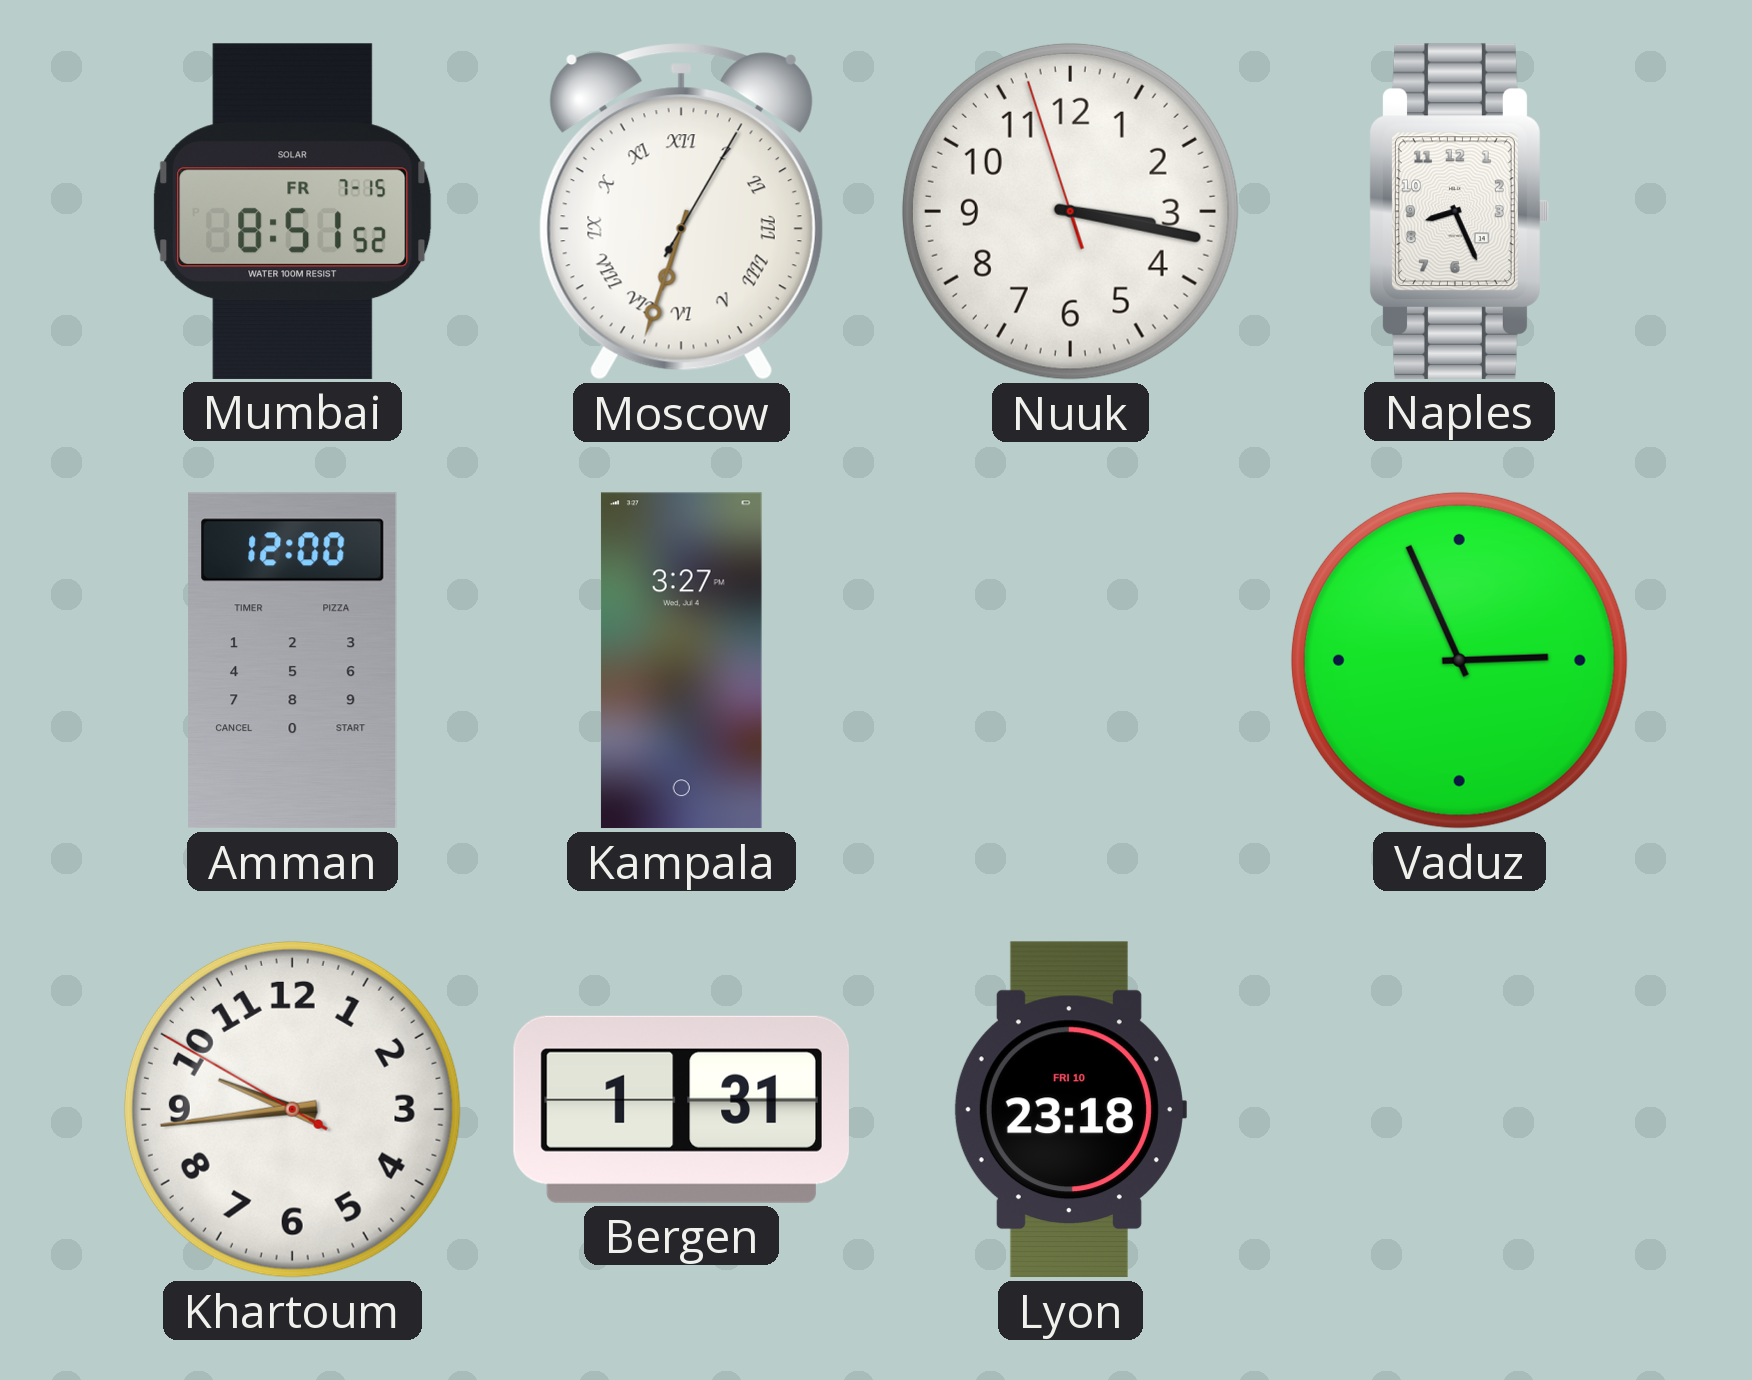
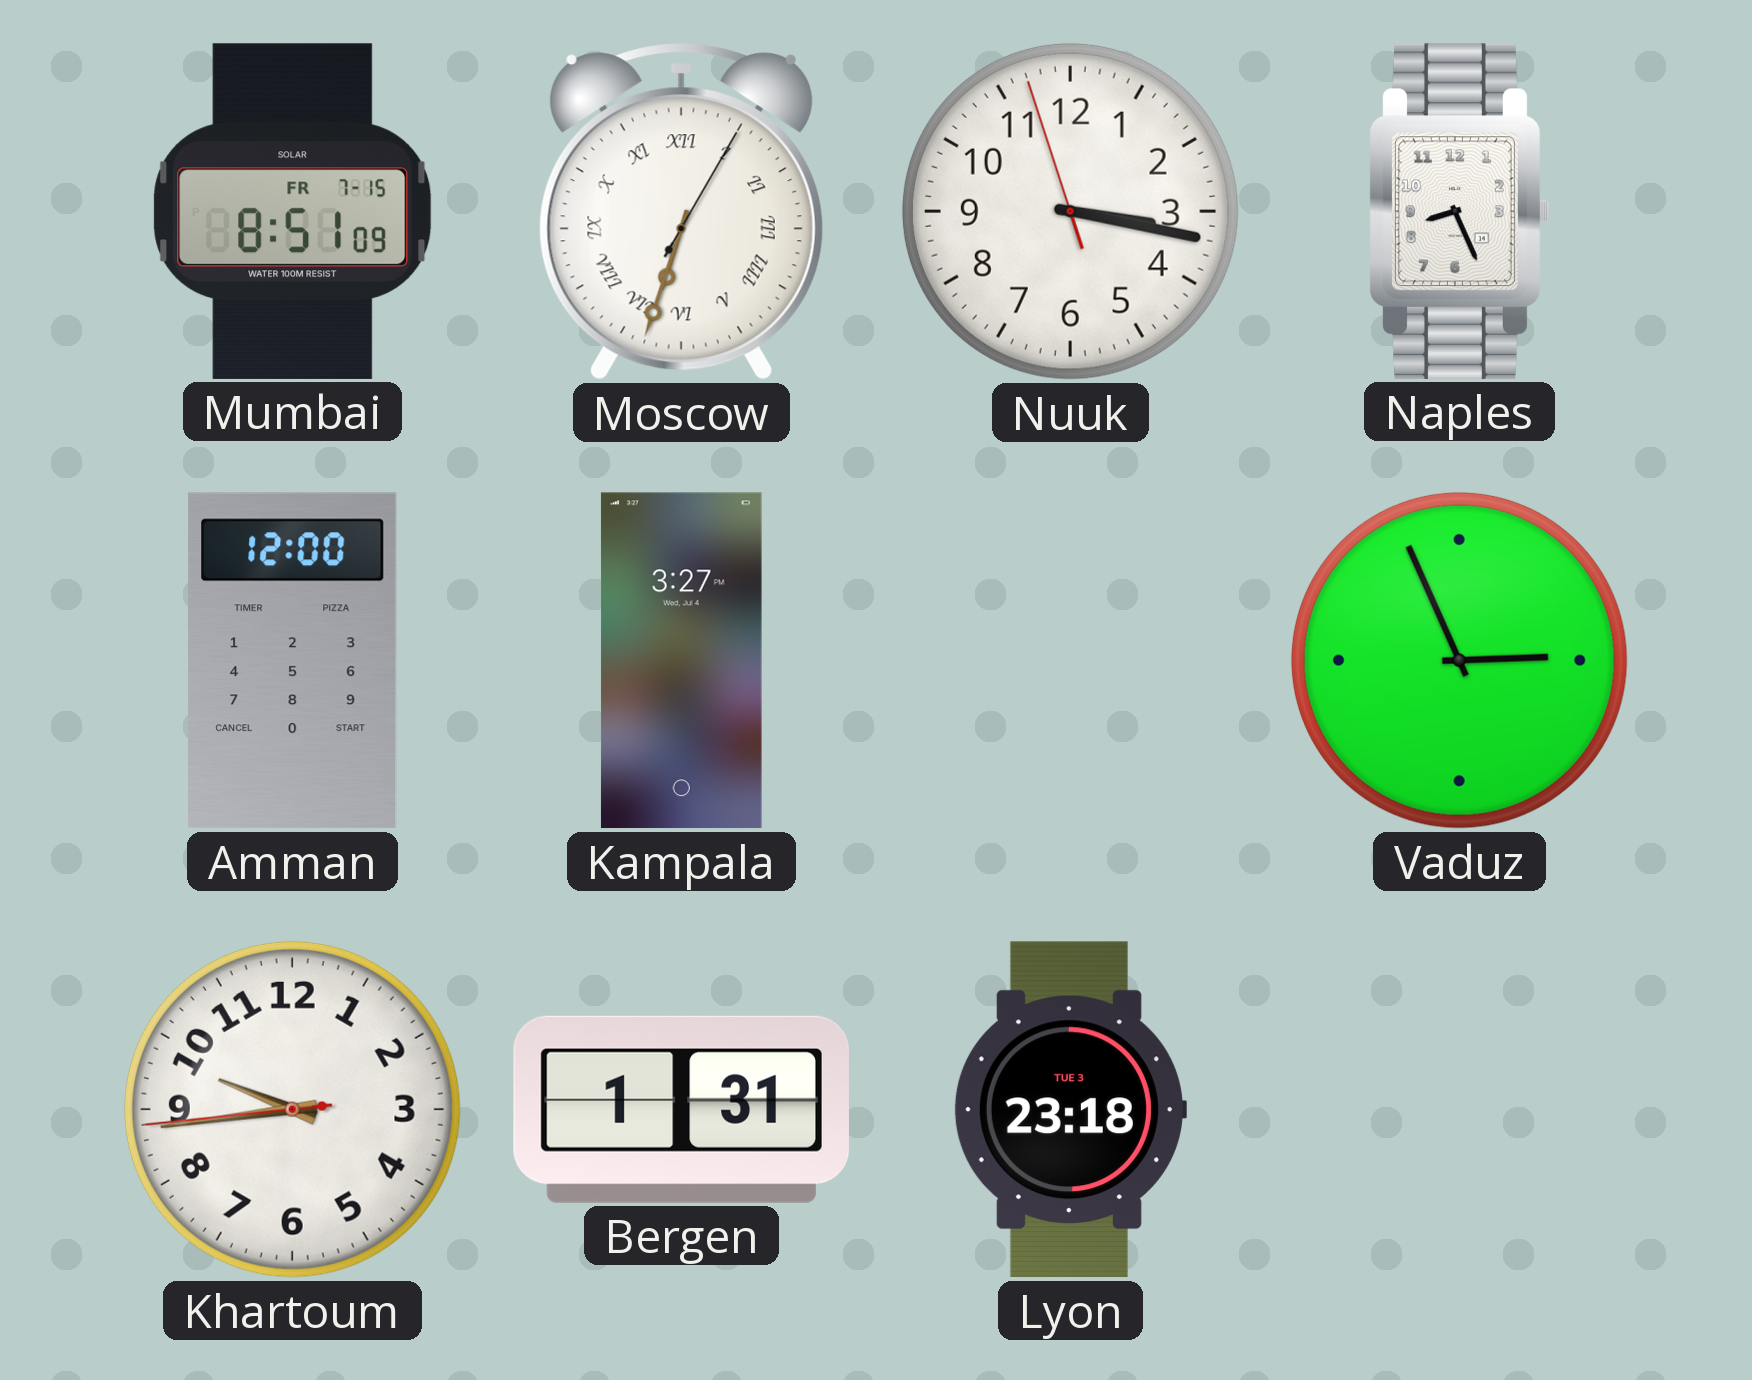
Mumbai: 8:51:52 -> 8:51:09 (293, 211)
Khartoum: 9:43:50 -> 9:43:44 (292, 1109)
Lyon date: FRI 10 -> TUE 3 (1070, 1110)
